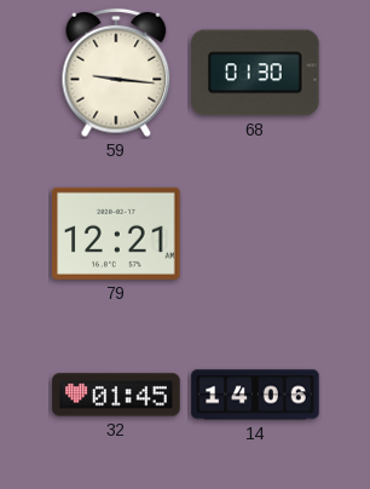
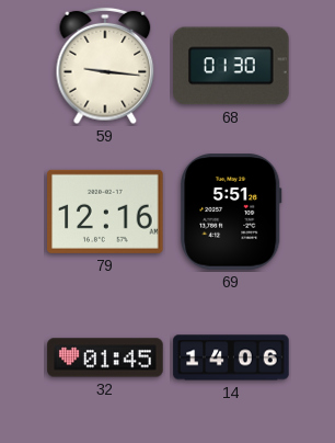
79: 12:21 -> 12:16 (105, 212)
69: none -> 5:51 (231, 212)
